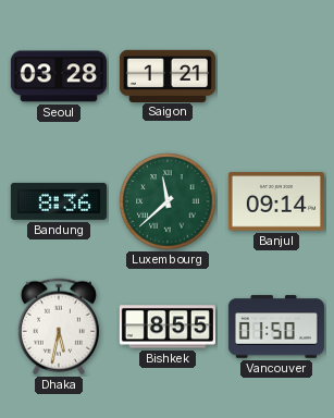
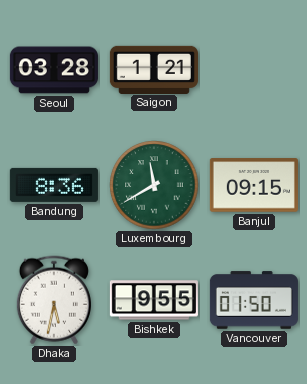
Luxembourg: 11:38 -> 11:40 (154, 185)
Banjul: 09:14 -> 09:15 (254, 185)
Bishkek: 8:55 -> 9:55 (154, 300)
